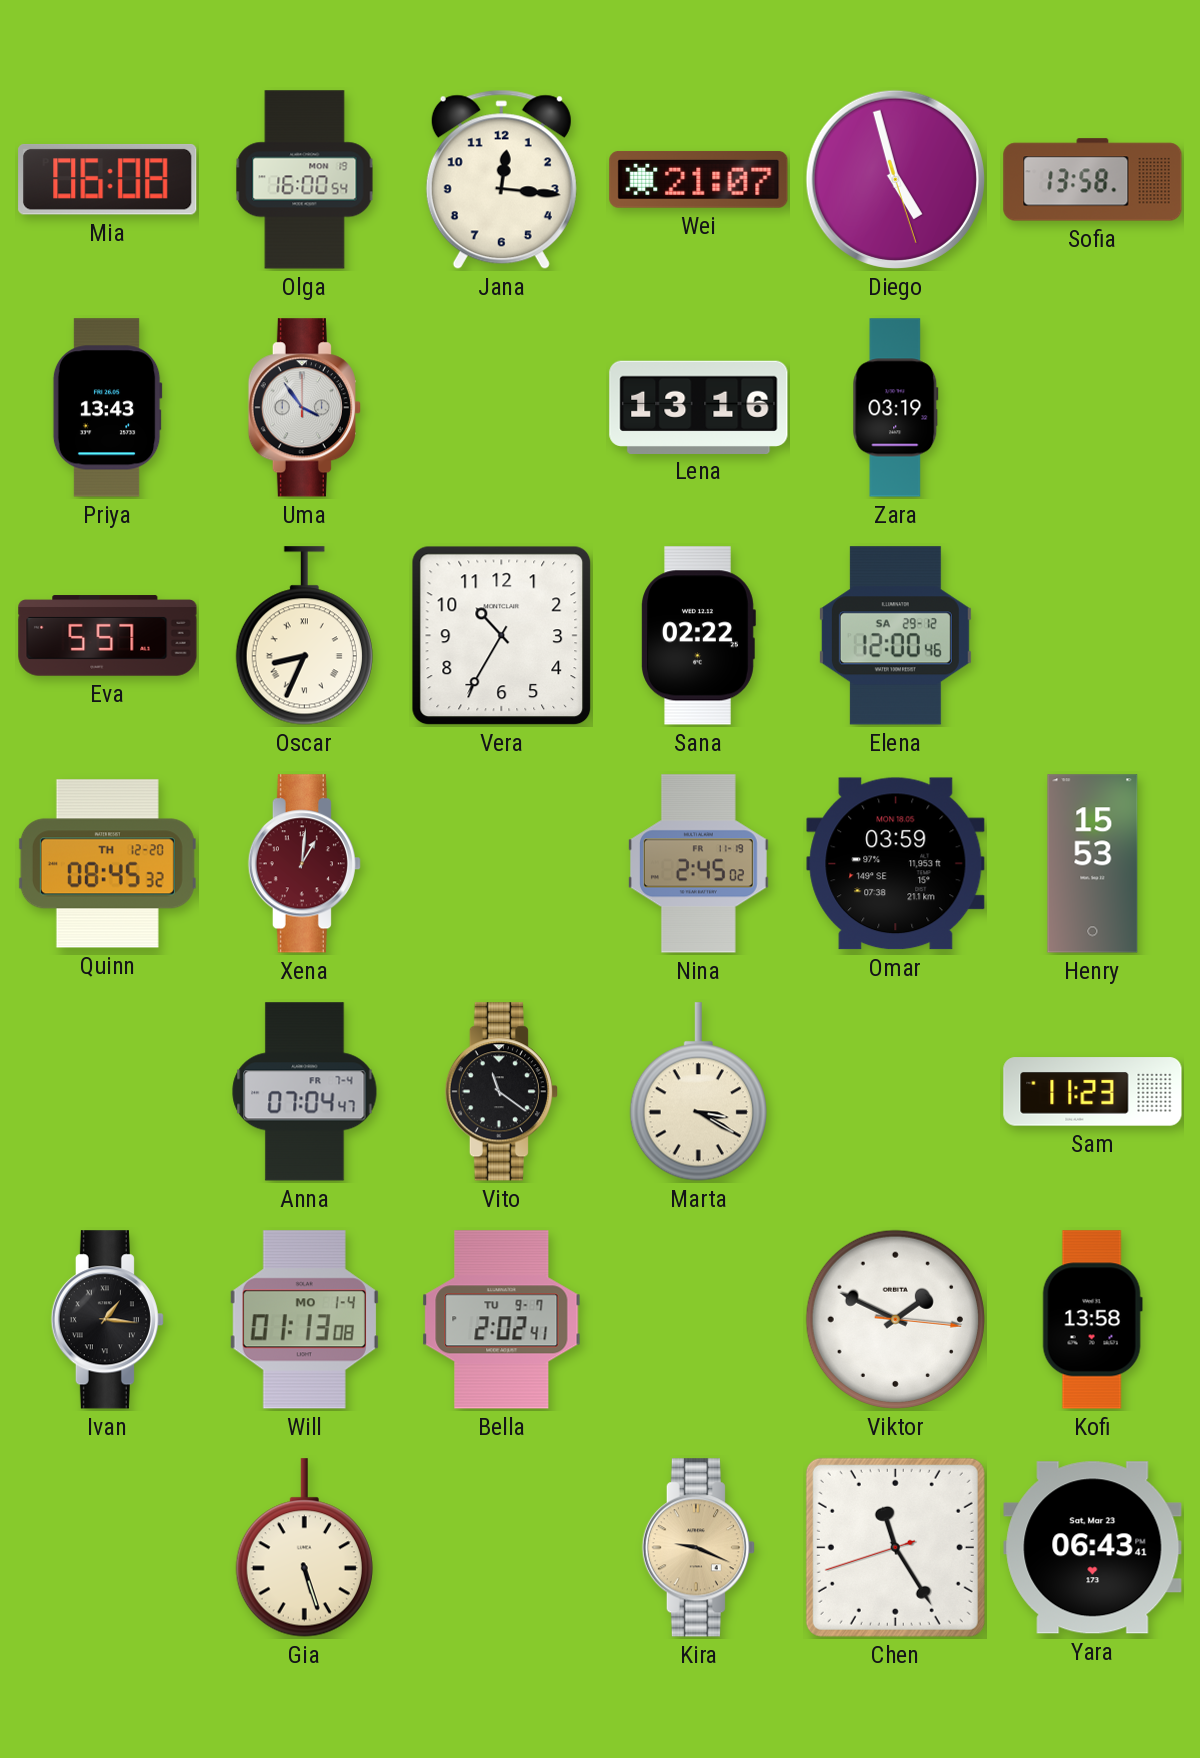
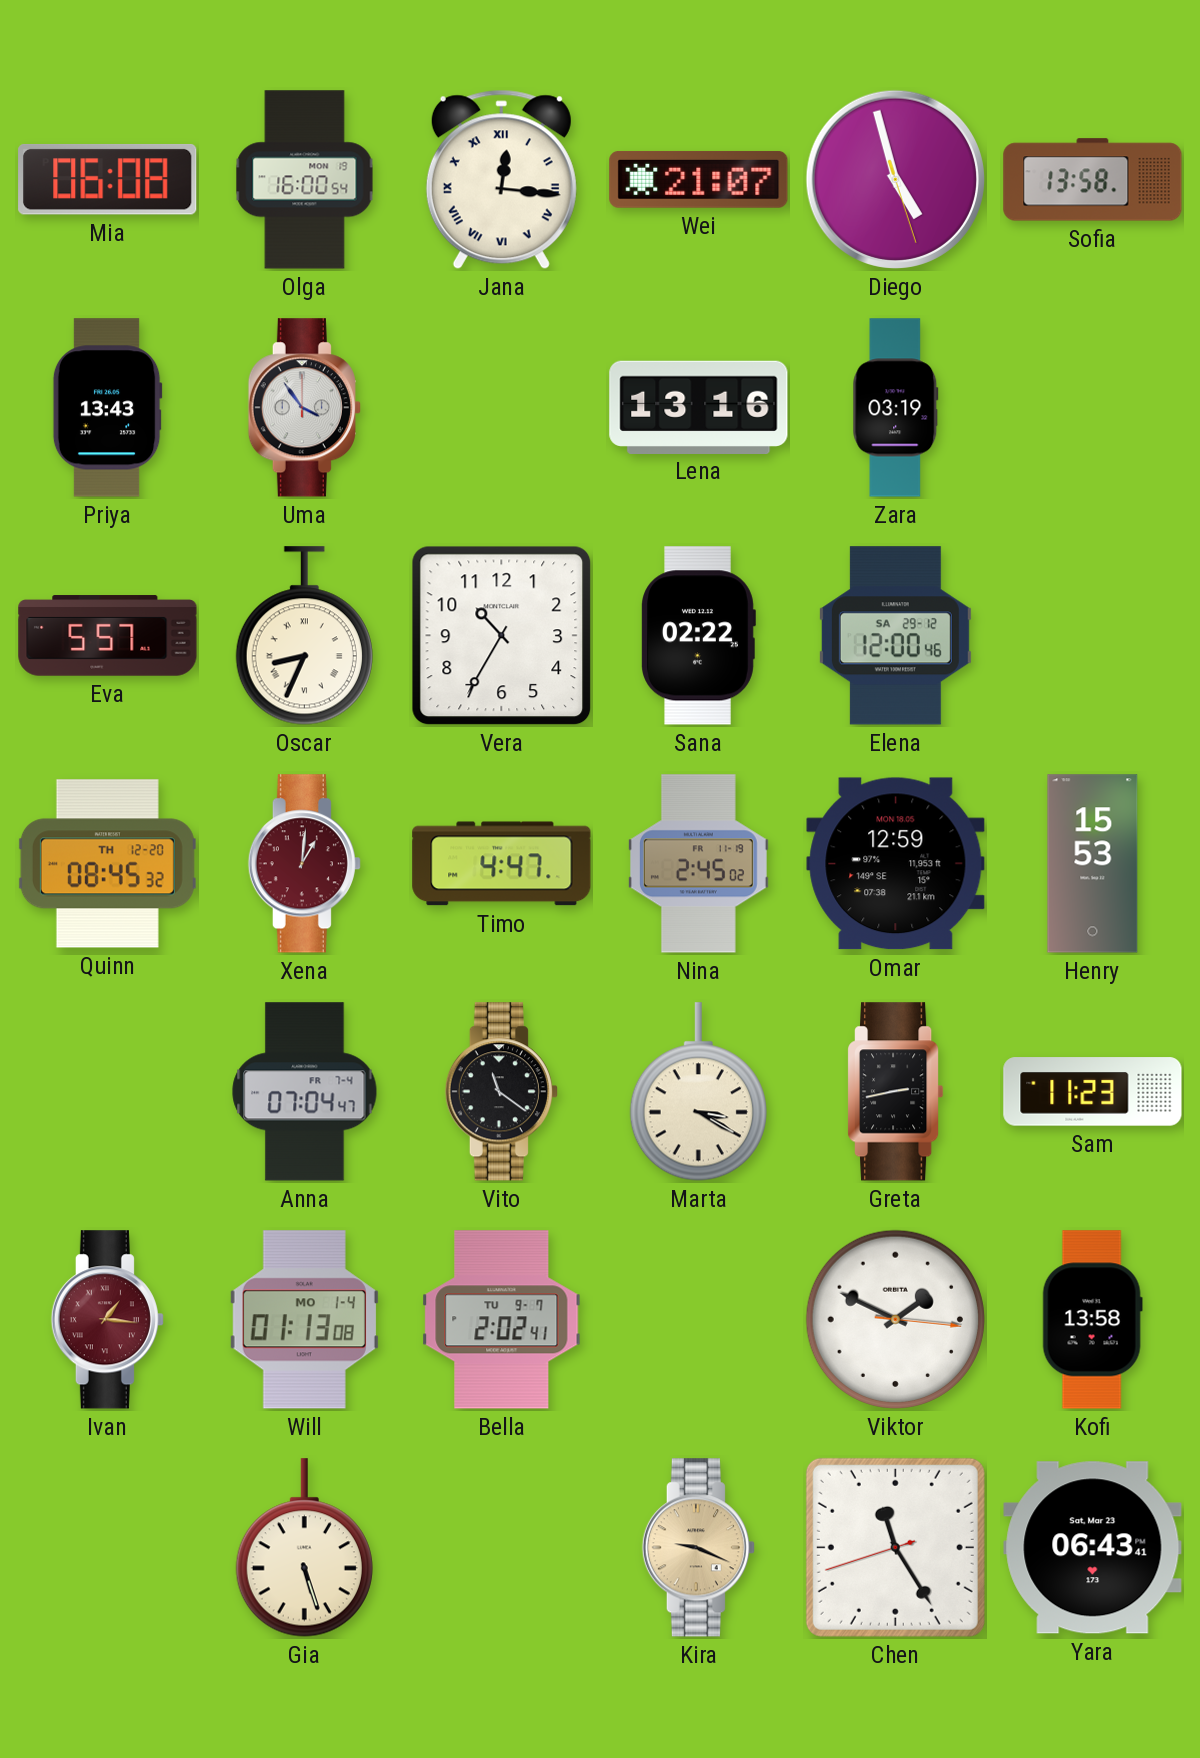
Jana numerals: Arabic -> Roman (501, 180)
Timo: none -> 4:47 (502, 864)
Omar: 03:59 -> 12:59 (896, 864)
Greta: none -> 2:43 (896, 1092)
Ivan dial: black -> burgundy (107, 1320)
